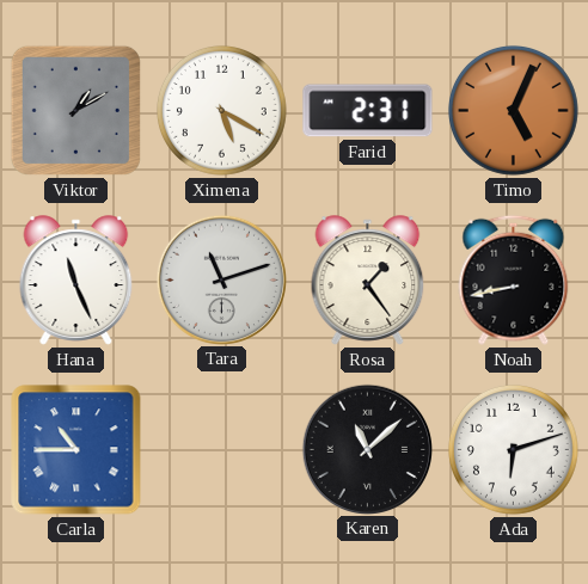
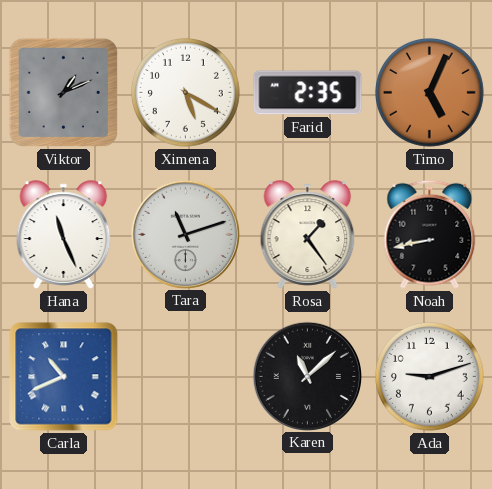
Viktor: 1:10 -> 1:11 (63, 92)
Farid: 2:31 -> 2:35 (308, 93)
Carla: 10:45 -> 10:41 (64, 377)
Ada: 6:12 -> 9:12 (429, 376)
